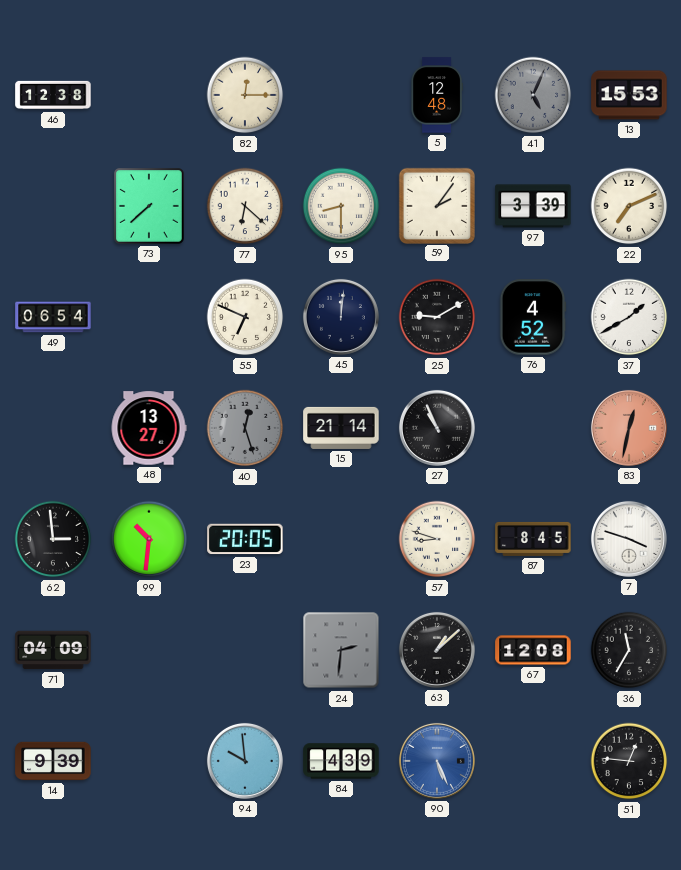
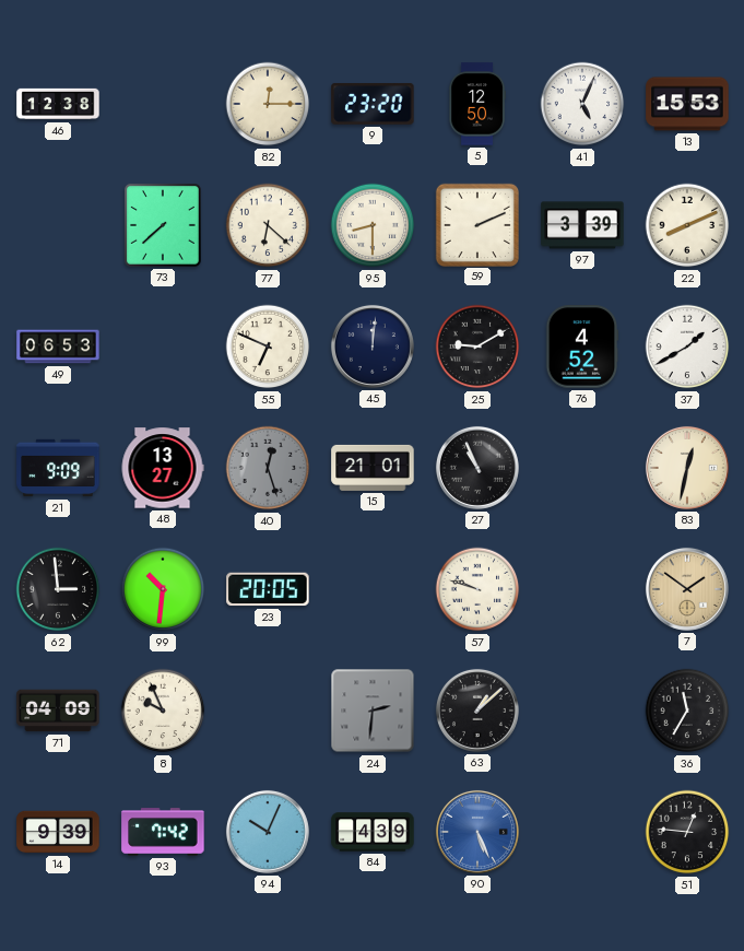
9: none -> 23:20 (373, 104)
5: 12:48 -> 12:50 (477, 104)
41 dial: grey -> white (582, 104)
59: 2:06 -> 2:11 (476, 224)
22: 7:11 -> 8:11 (687, 225)
49: 06:54 -> 06:53 (58, 347)
21: none -> 9:09 (58, 468)
15: 21:14 -> 21:01 (373, 468)
83 dial: salmon -> cream (687, 468)
57: 8:48 -> 9:48 (477, 589)
87: 8:45 -> none (533, 539)
7: 3:48 -> 1:51 (687, 589)
7 dial: white -> champagne (687, 589)
8: none -> 9:56 (163, 711)
67: 12:08 -> none (533, 650)
93: none -> 7:42 (163, 832)
94: 9:59 -> 10:04 (268, 832)
